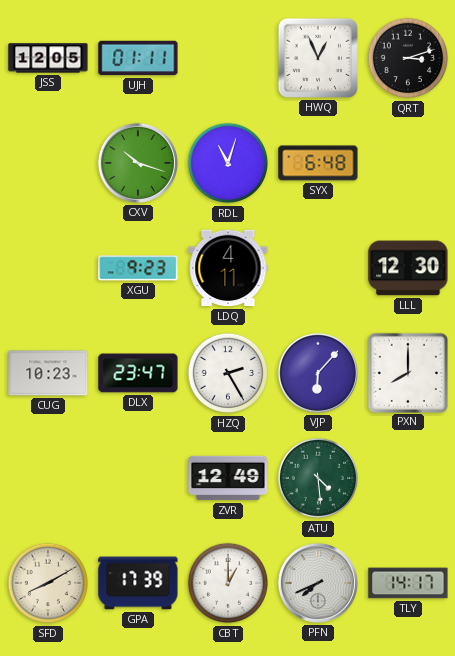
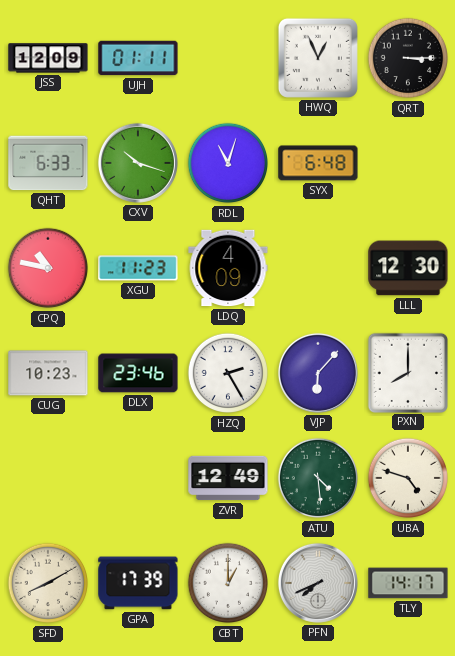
JSS: 12:05 -> 12:09 (48, 58)
QRT: 3:12 -> 3:15 (408, 58)
QHT: none -> 6:33 (48, 163)
CPQ: none -> 10:47 (48, 268)
XGU: 9:23 -> 11:23 (138, 268)
LDQ: 4:11 -> 4:09 (228, 268)
DLX: 23:47 -> 23:46 (138, 373)
UBA: none -> 4:48 (408, 478)
